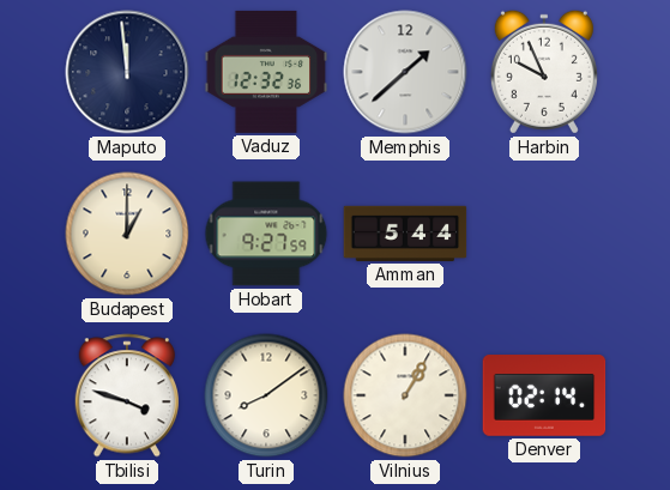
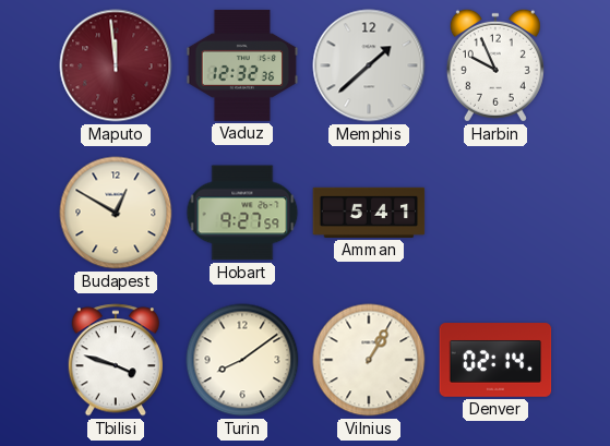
Maputo dial: navy -> burgundy (116, 65)
Budapest: 1:00 -> 12:50 (116, 213)
Amman: 5:44 -> 5:41 (369, 213)
